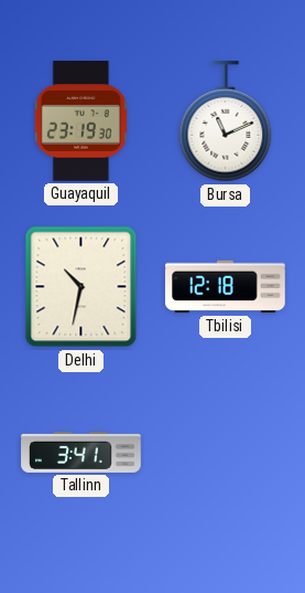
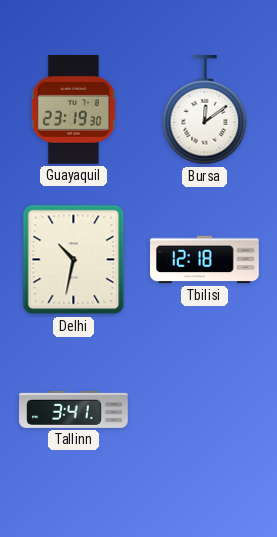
Bursa: 11:11 -> 12:09 (205, 111)
